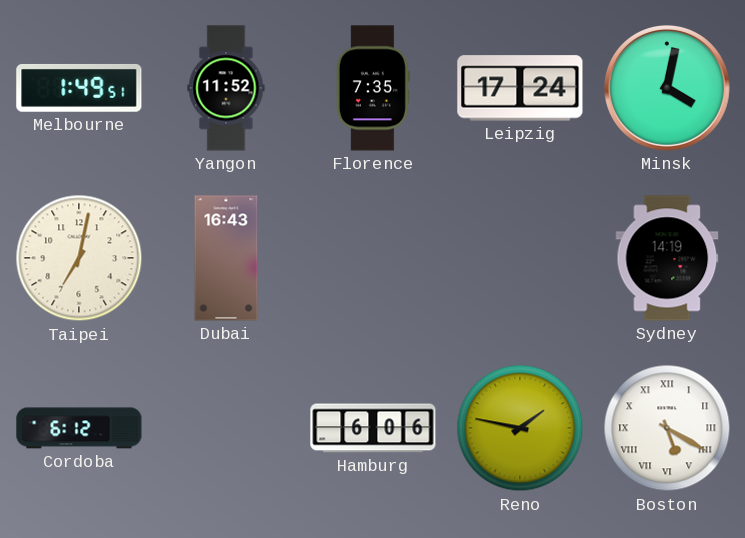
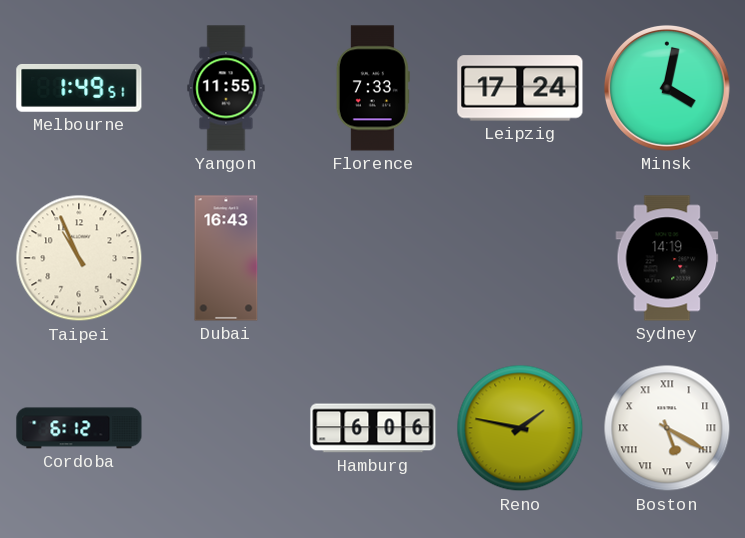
Yangon: 11:52 -> 11:55 (226, 88)
Florence: 7:35 -> 7:33 (373, 88)
Taipei: 7:02 -> 10:56 (79, 258)
